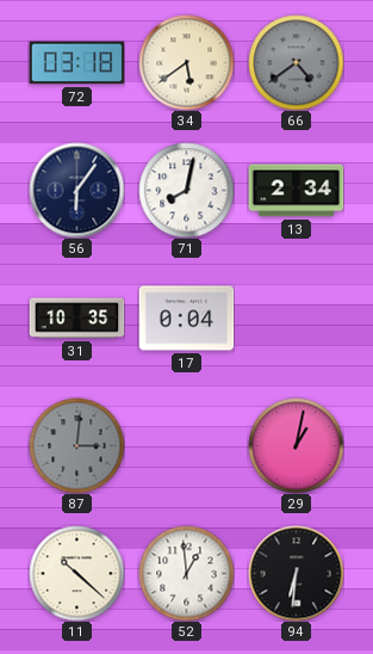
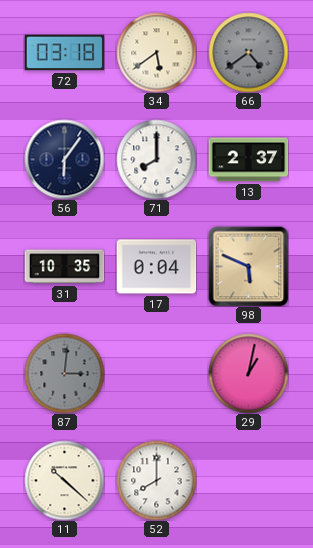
71: 8:02 -> 8:00 (156, 159)
13: 2:34 -> 2:37 (248, 160)
98: none -> 5:49 (248, 266)
52: 12:59 -> 8:00 (156, 480)
94: 6:31 -> none (296, 573)
